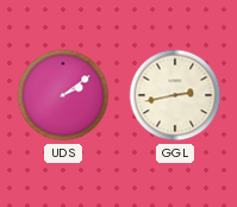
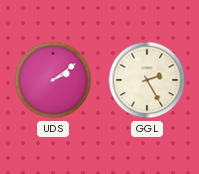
GGL: 2:43 -> 2:25 (147, 80)
